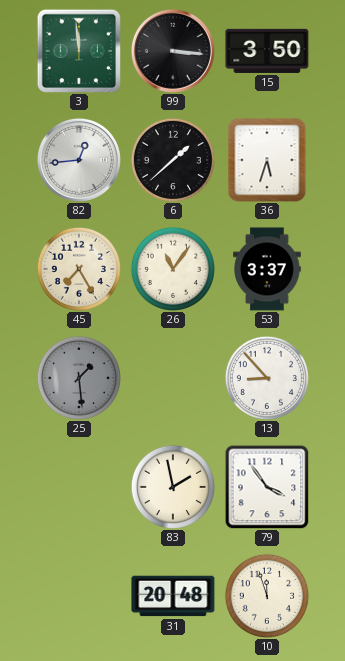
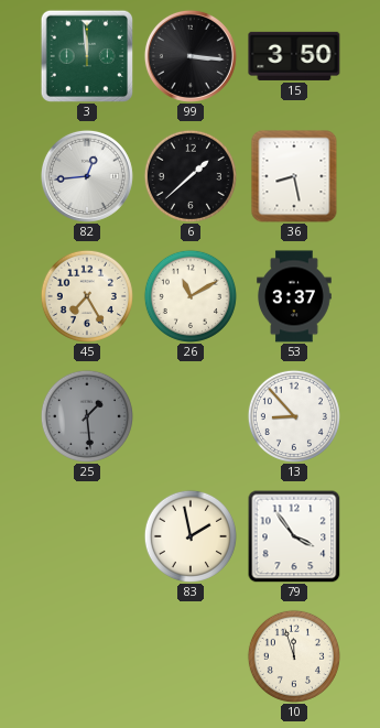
36: 5:33 -> 8:28 (294, 176)
26: 11:06 -> 11:10 (191, 296)
31: 20:48 -> none (173, 596)
